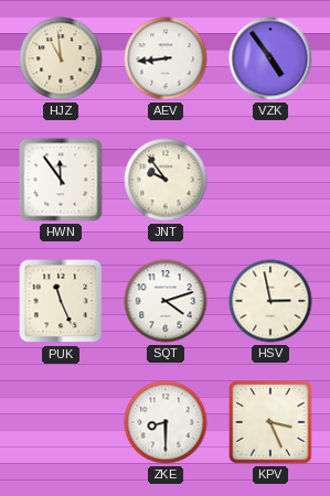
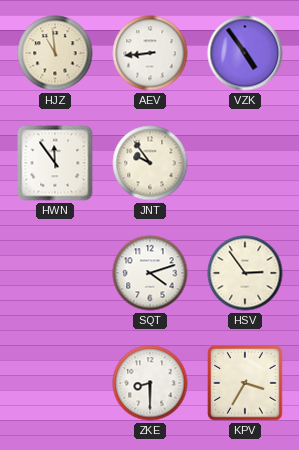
PUK: 11:26 -> none (61, 301)
HSV: 2:58 -> 2:54 (245, 273)
KPV: 3:26 -> 3:35 (245, 383)
